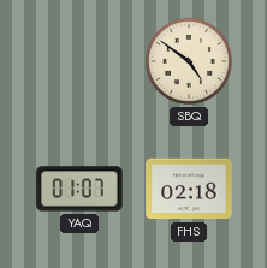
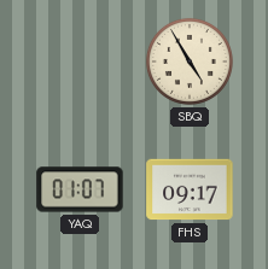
SBQ: 4:51 -> 4:55 (190, 62)
FHS: 02:18 -> 09:17 (190, 189)
